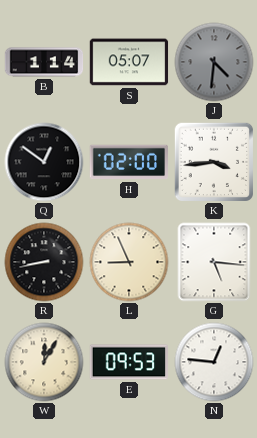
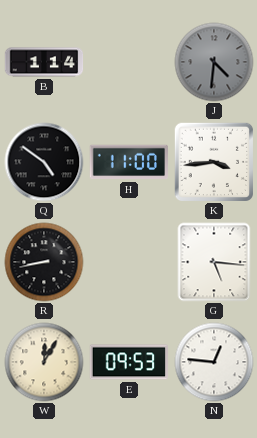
S: 05:07 -> none (129, 62)
Q: 12:51 -> 4:51 (44, 162)
H: 02:00 -> 11:00 (129, 162)
L: 8:56 -> none (129, 262)
